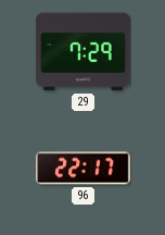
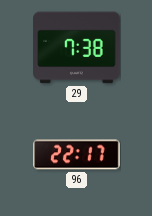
29: 7:29 -> 7:38 (77, 48)
